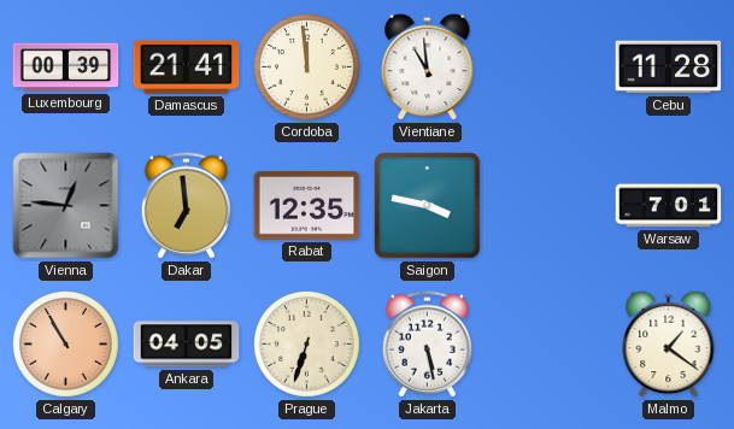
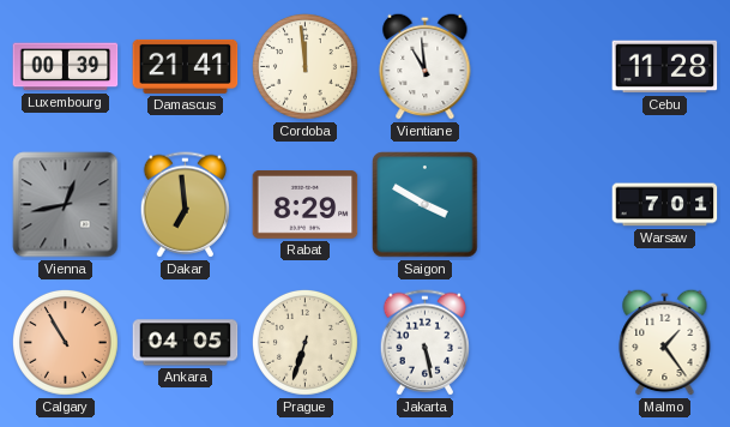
Vienna: 12:46 -> 12:43 (66, 205)
Rabat: 12:35 -> 8:29 (306, 205)
Saigon: 3:47 -> 3:50 (426, 205)
Malmo: 1:21 -> 1:24 (665, 342)
